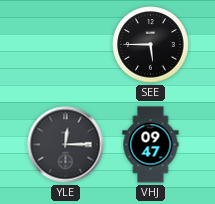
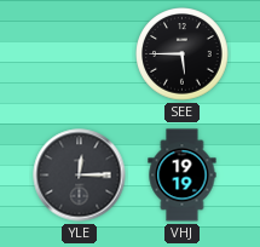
VHJ: 09:47 -> 19:19 (183, 176)
